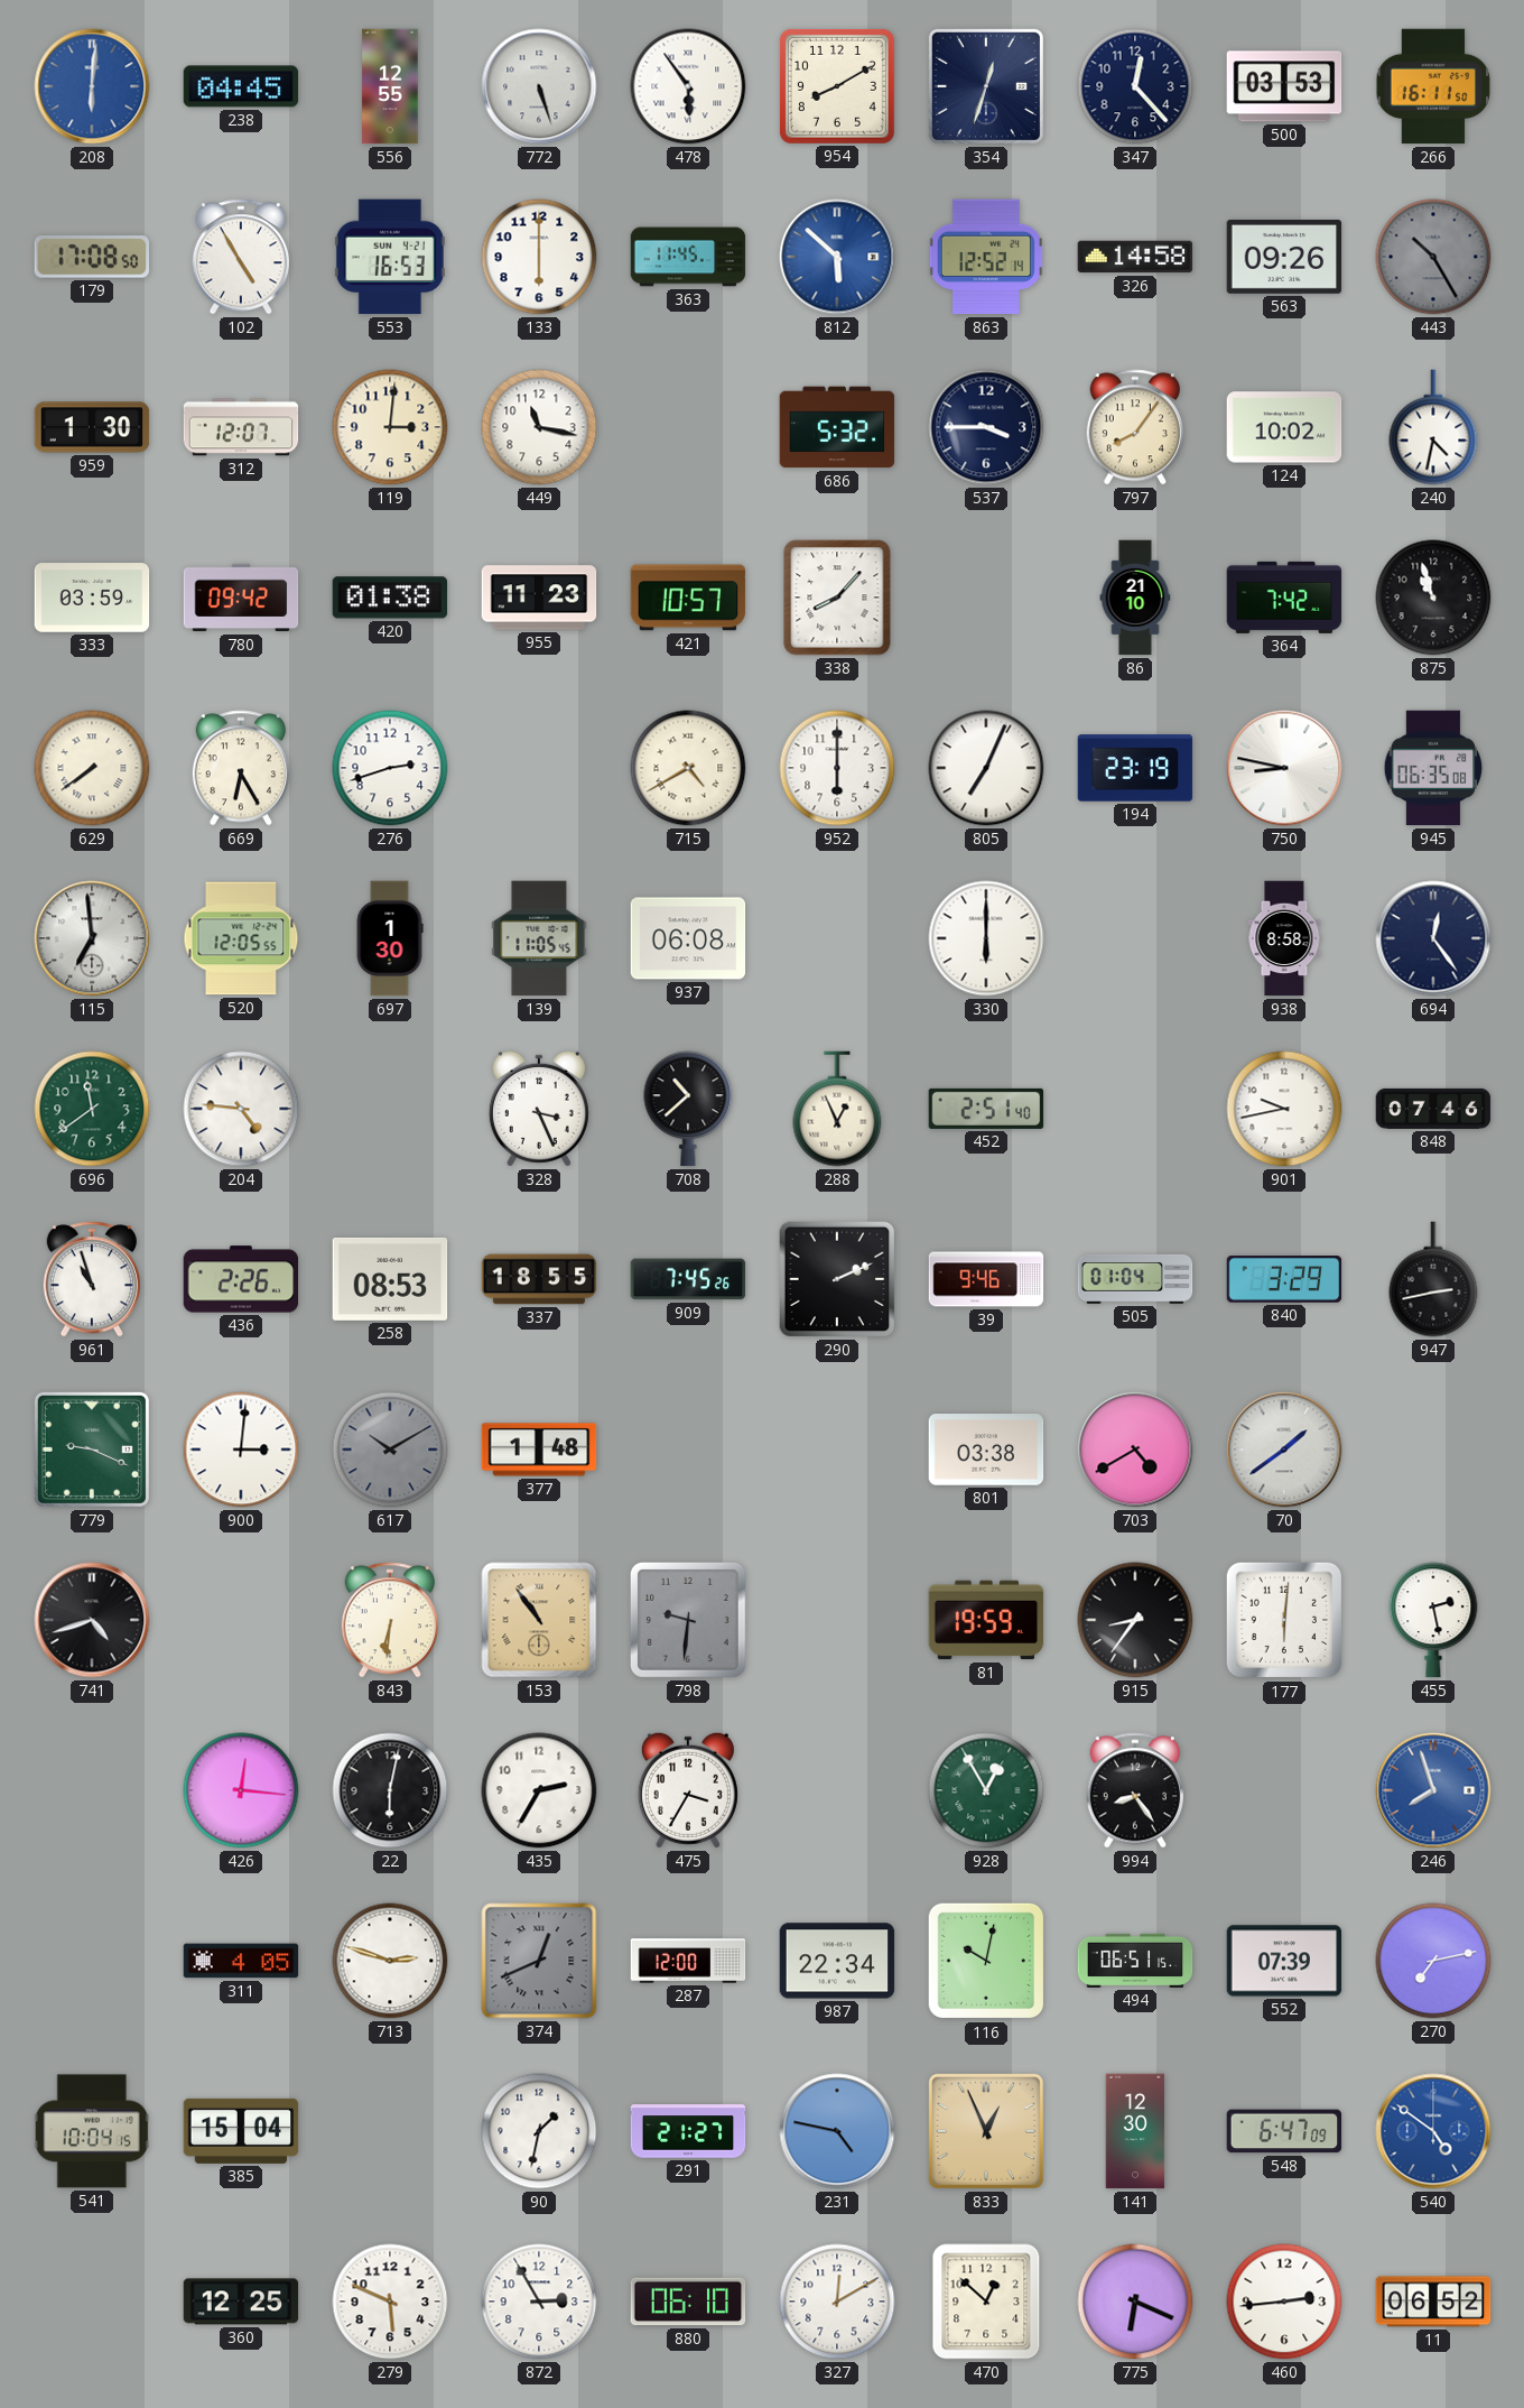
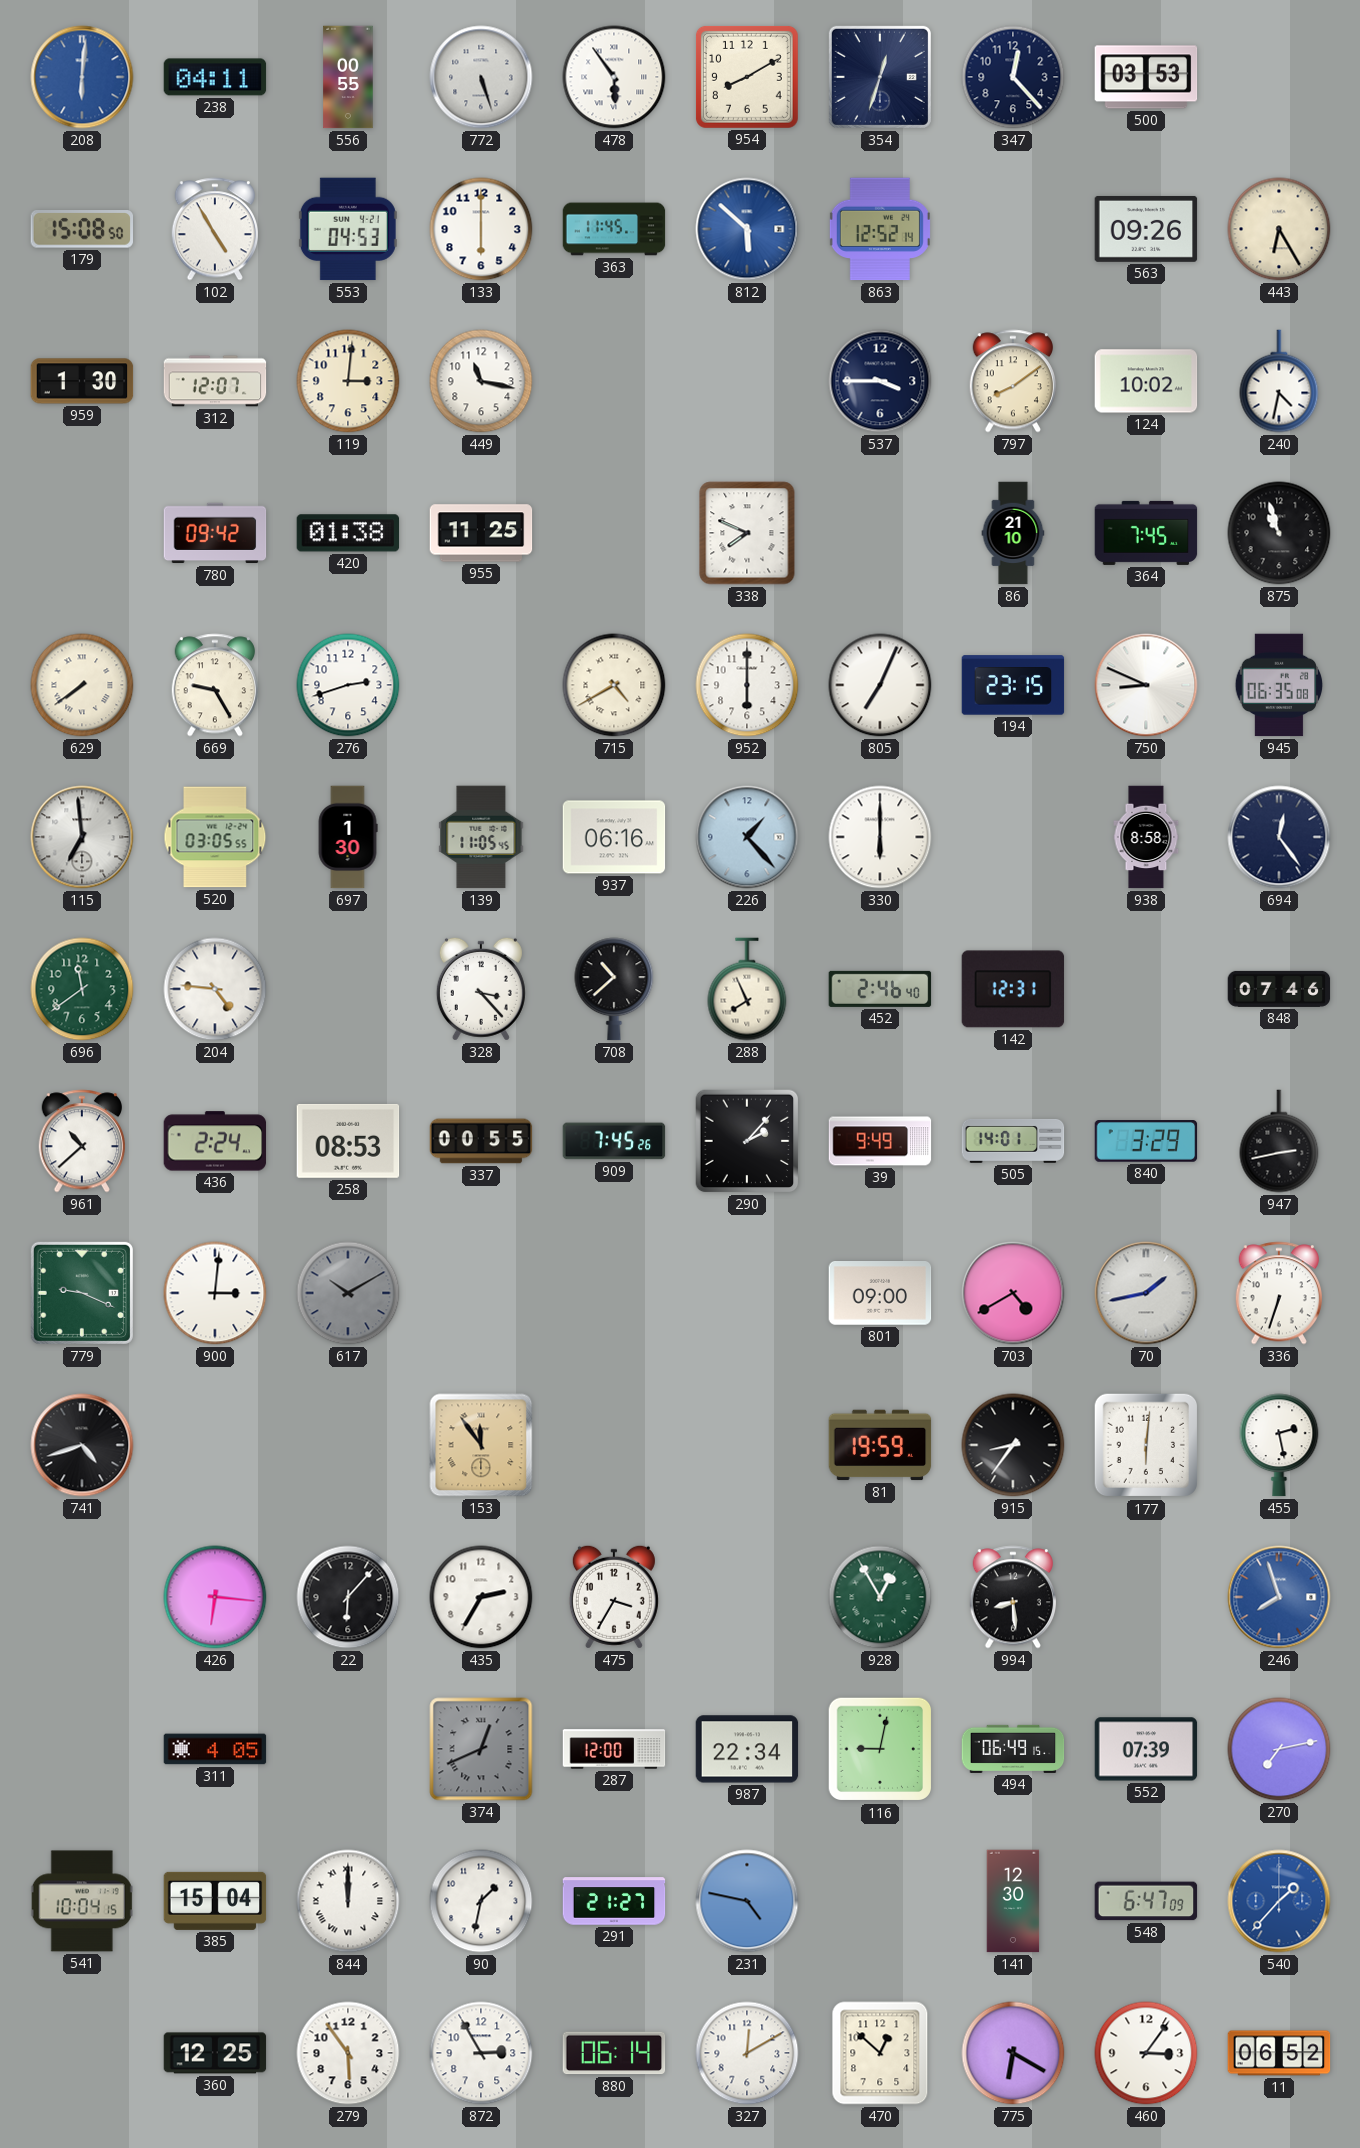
238: 04:45 -> 04:11 (215, 77)
556: 12:55 -> 00:55 (348, 77)
266: 16:11 -> none (1433, 86)
179: 17:08 -> 15:08 (82, 230)
553: 16:53 -> 04:53 (348, 229)
326: 14:58 -> none (1135, 257)
443: 10:25 -> 6:25 (1279, 229)
443 dial: grey -> cream (1279, 229)
686: 5:32 -> none (837, 427)
797: 8:06 -> 8:09 (1012, 381)
333: 03:59 -> none (92, 598)
955: 11:23 -> 11:25 (481, 533)
421: 10:57 -> none (688, 598)
338: 8:07 -> 7:49 (747, 533)
364: 7:42 -> 7:45 (1146, 533)
669: 6:25 -> 9:25 (214, 685)
194: 23:19 -> 23:15 (1013, 685)
750: 8:47 -> 8:49 (1146, 685)
520: 12:05 -> 03:05 (215, 837)
937: 06:08 -> 06:16 (614, 837)
226: none -> 1:23 (747, 837)
328: 3:26 -> 3:23 (481, 989)
288: 12:56 -> 7:56 (747, 989)
452: 2:51 -> 2:46 (880, 989)
142: none -> 12:31 (1013, 989)
901: 9:43 -> none (1284, 1109)
961: 10:57 -> 10:38 (81, 1141)
436: 2:26 -> 2:24 (215, 1141)
337: 18:55 -> 00:55 (481, 1141)
290: 2:11 -> 2:07 (747, 1141)
39: 9:46 -> 9:49 (880, 1141)
505: 01:04 -> 14:01 (1013, 1141)
377: 1:48 -> none (539, 1450)
801: 03:38 -> 09:00 (880, 1294)
70: 1:39 -> 1:43 (1146, 1293)
336: none -> 6:33 (1278, 1293)
843: 6:31 -> none (389, 1620)
153: 10:54 -> 11:54 (481, 1445)
798: 9:31 -> none (688, 1620)
426: 12:16 -> 6:16 (215, 1597)
22: 6:02 -> 6:07 (348, 1597)
994: 8:24 -> 8:29 (1012, 1597)
713: 2:48 -> none (390, 1961)
116: 10:02 -> 9:02 (880, 1749)
494: 06:51 -> 06:49 (1013, 1749)
844: none -> 12:00 (348, 1901)
833: 12:56 -> none (986, 2131)
540: 4:51 -> 1:37 (1279, 1901)
279: 5:49 -> 5:54 (348, 2053)
880: 06:10 -> 06:14 (614, 2053)
775: 6:19 -> 6:20 (1013, 2053)
460: 2:44 -> 3:06 (1146, 2053)
